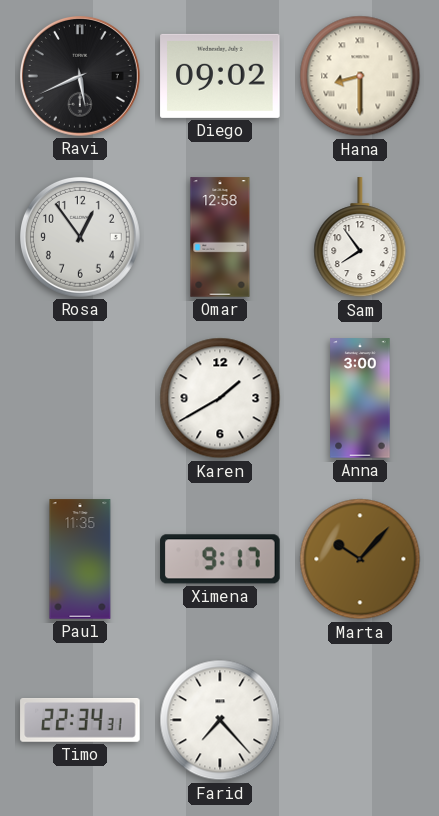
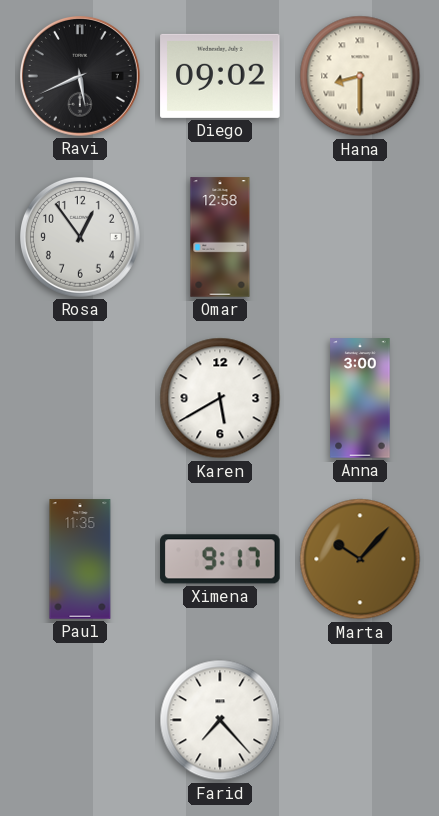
Sam: 7:54 -> none (360, 238)
Karen: 1:40 -> 5:40 (220, 398)
Timo: 22:34 -> none (80, 721)
